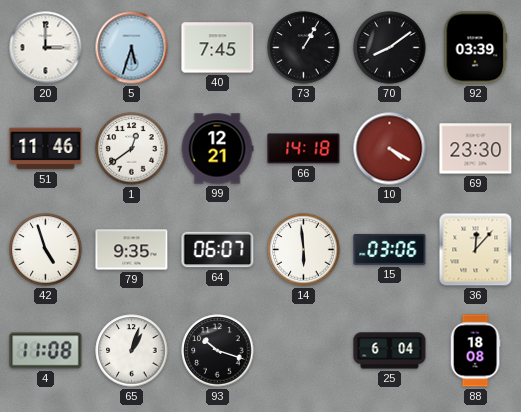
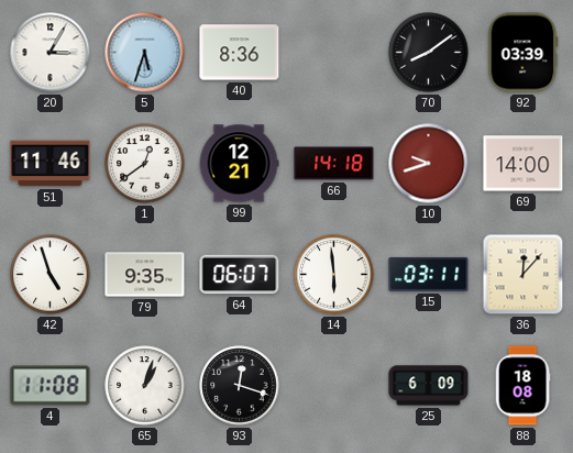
20: 3:00 -> 3:05 (51, 53)
40: 7:45 -> 8:36 (240, 53)
73: 1:05 -> none (304, 48)
10: 4:20 -> 9:42 (429, 164)
69: 23:30 -> 14:00 (524, 164)
15: 03:06 -> 03:11 (429, 274)
93: 10:18 -> 12:18 (240, 386)
25: 6:04 -> 6:09 (429, 386)
